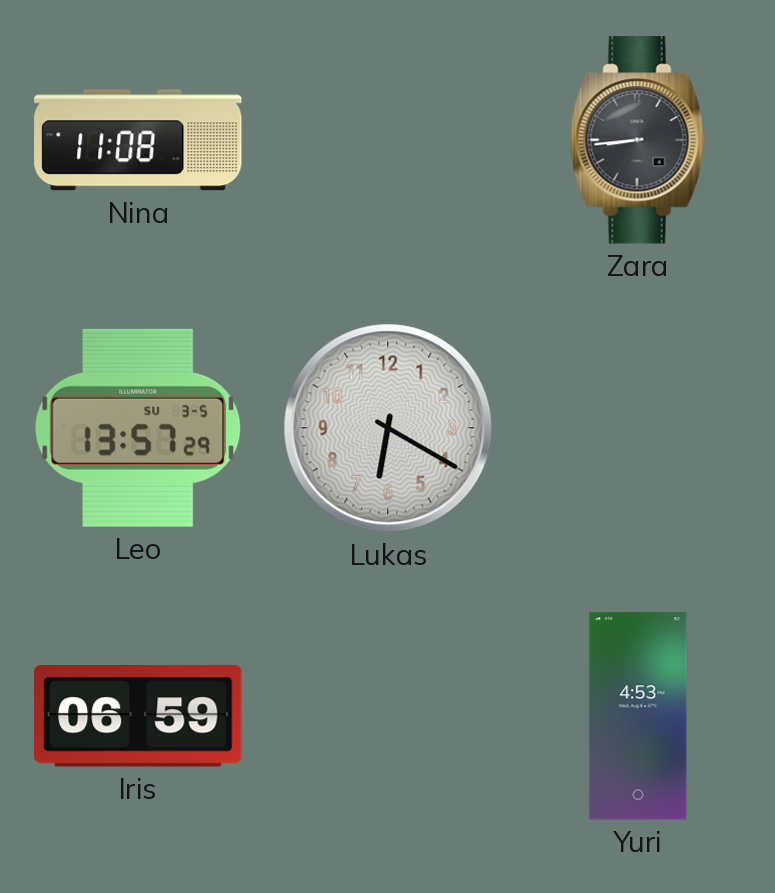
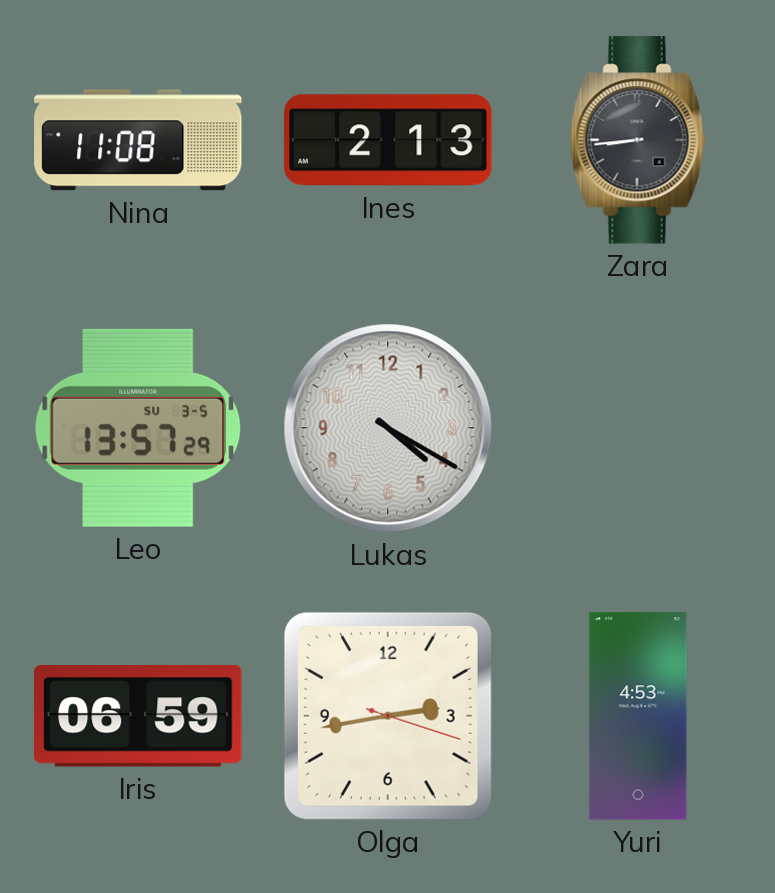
Ines: none -> 2:13 (388, 140)
Lukas: 6:20 -> 4:20 (388, 428)
Olga: none -> 2:43 (388, 716)
